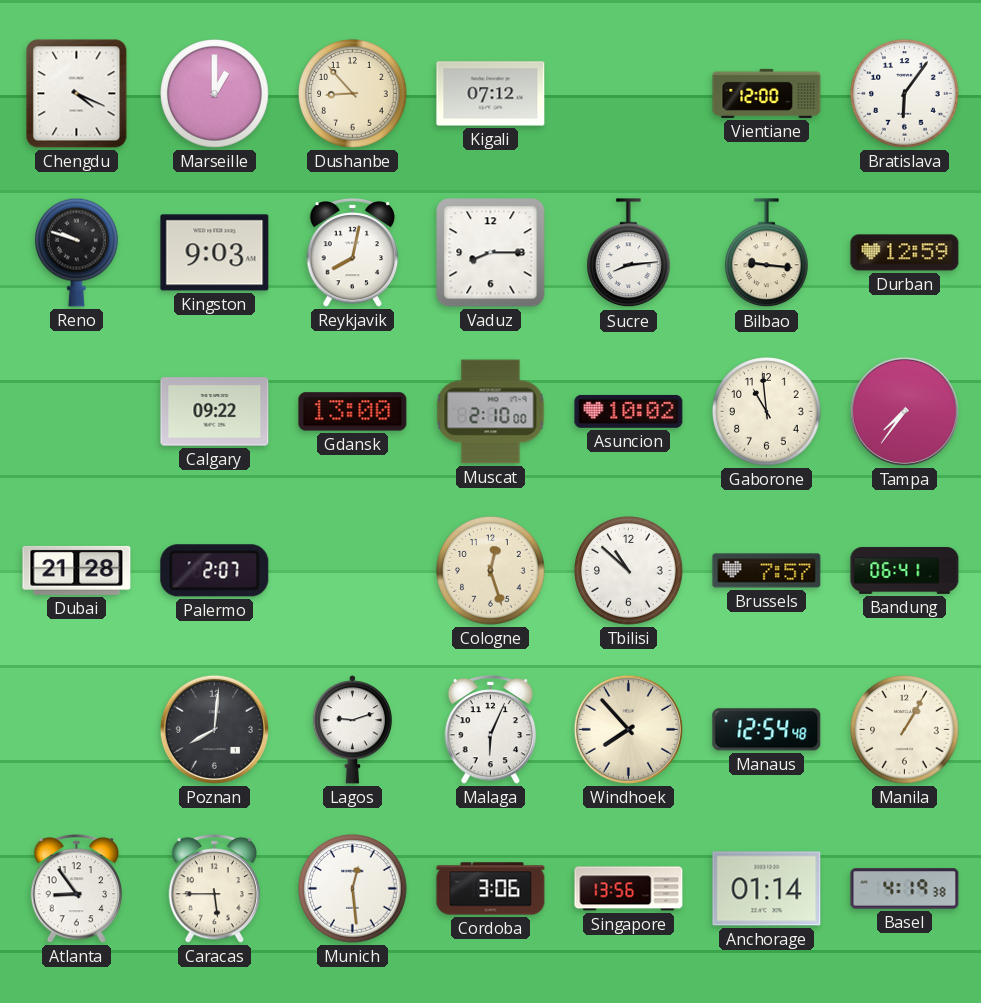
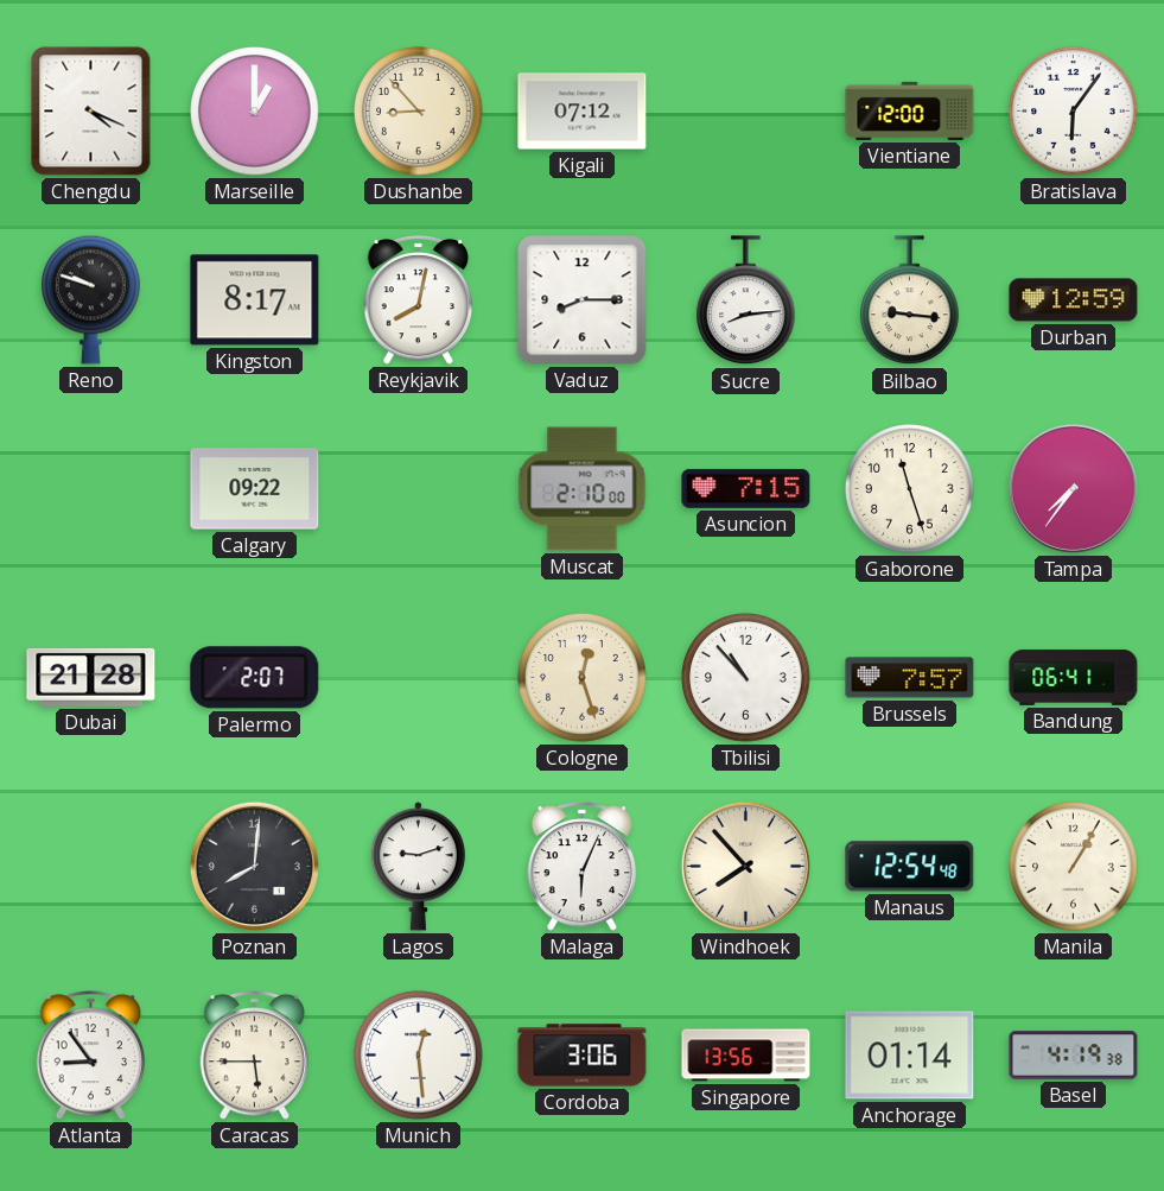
Kingston: 9:03 -> 8:17 (255, 300)
Gdansk: 13:00 -> none (353, 412)
Asuncion: 10:02 -> 7:15 (746, 488)
Gaborone: 10:59 -> 11:27 (910, 489)
Tbilisi: 10:52 -> 10:53 (746, 678)
